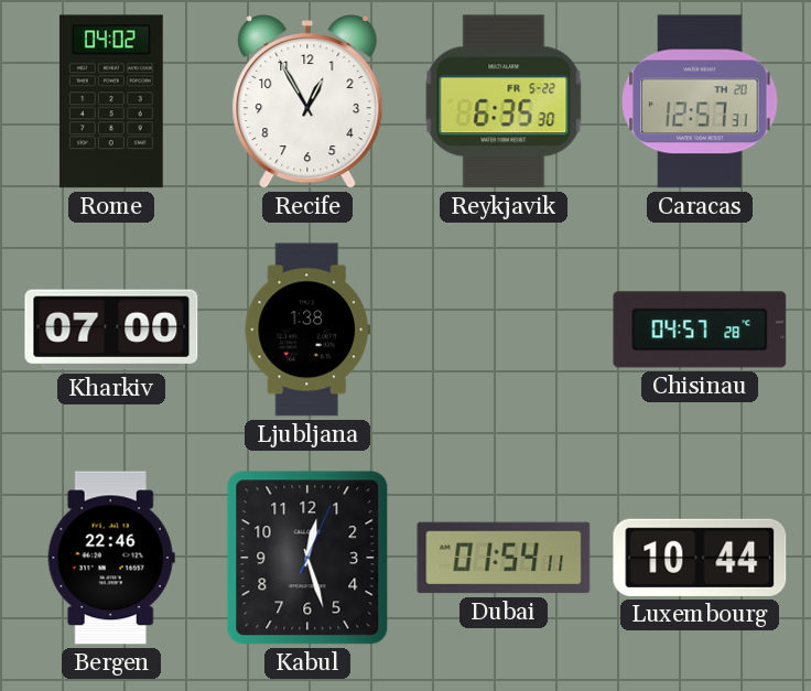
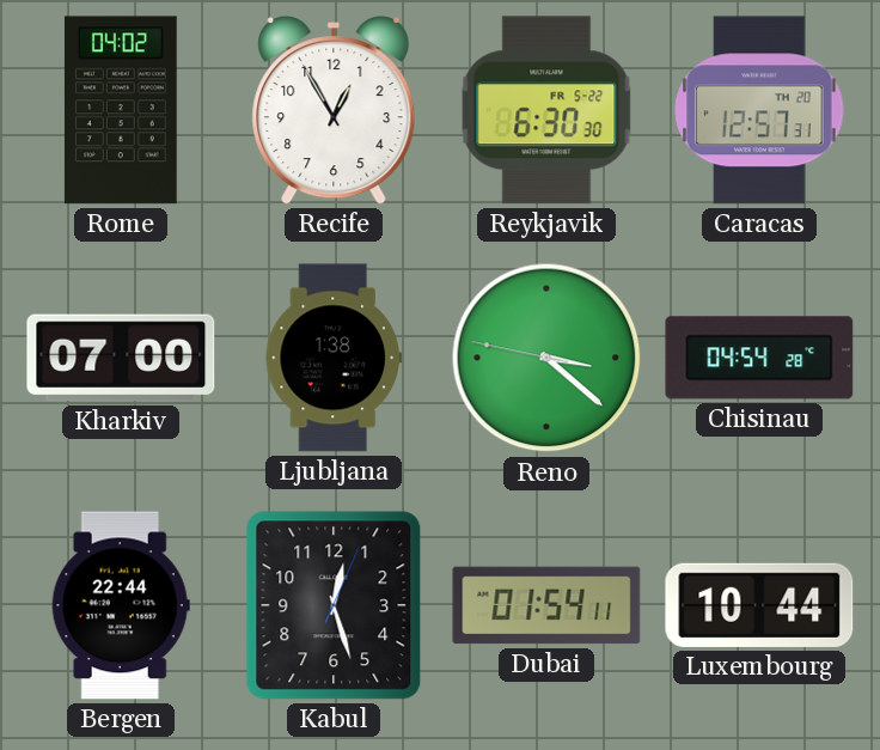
Reykjavik: 6:35 -> 6:30 (546, 110)
Reno: none -> 3:21 (546, 358)
Chisinau: 04:57 -> 04:54 (759, 358)
Bergen: 22:46 -> 22:44 (121, 605)
